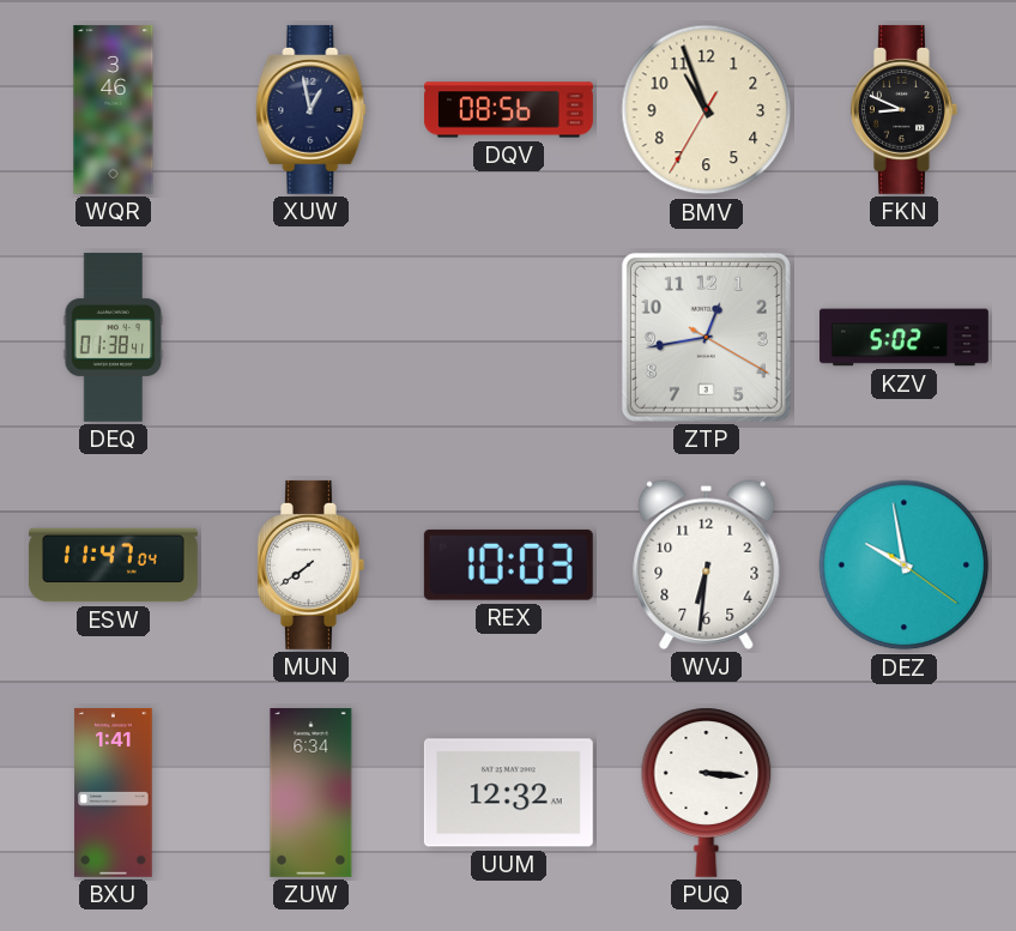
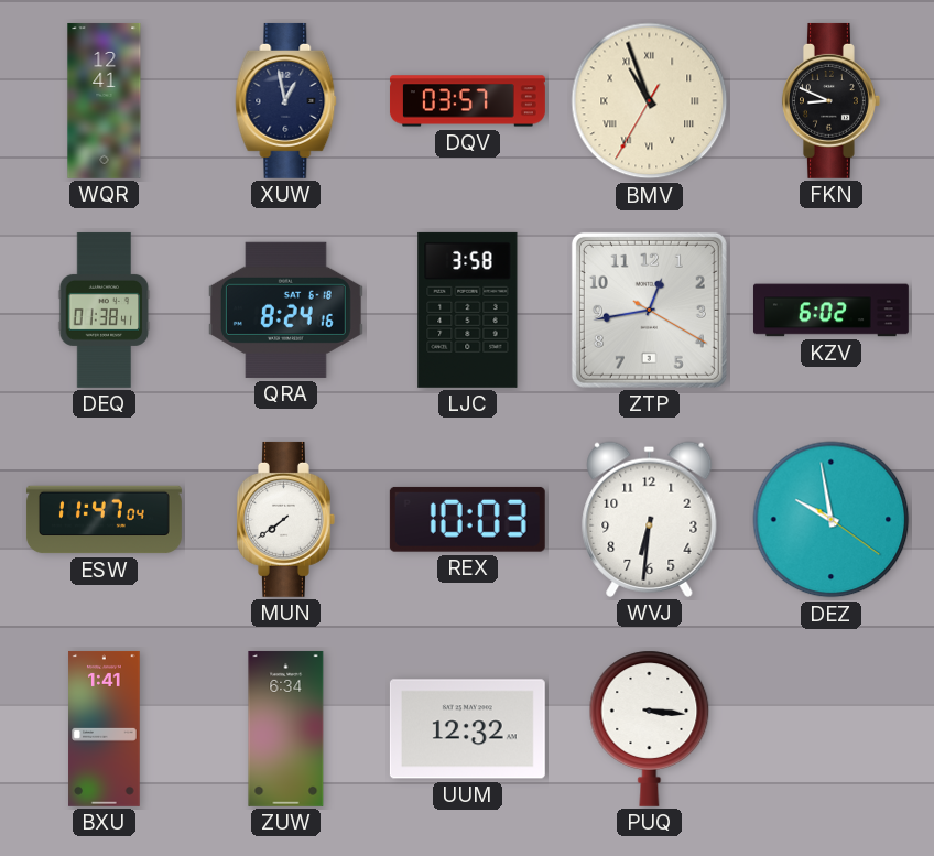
WQR: 3:46 -> 12:41 (105, 100)
DQV: 08:56 -> 03:57 (467, 101)
BMV numerals: Arabic -> Roman (650, 101)
QRA: none -> 8:24 (285, 310)
LJC: none -> 3:58 (468, 310)
KZV: 5:02 -> 6:02 (830, 311)
